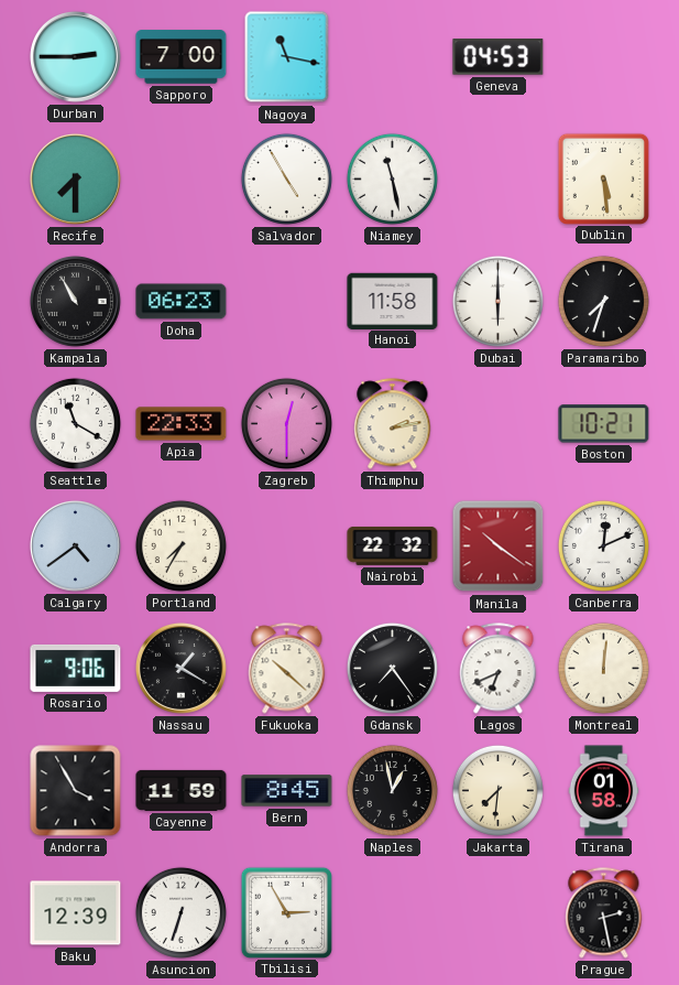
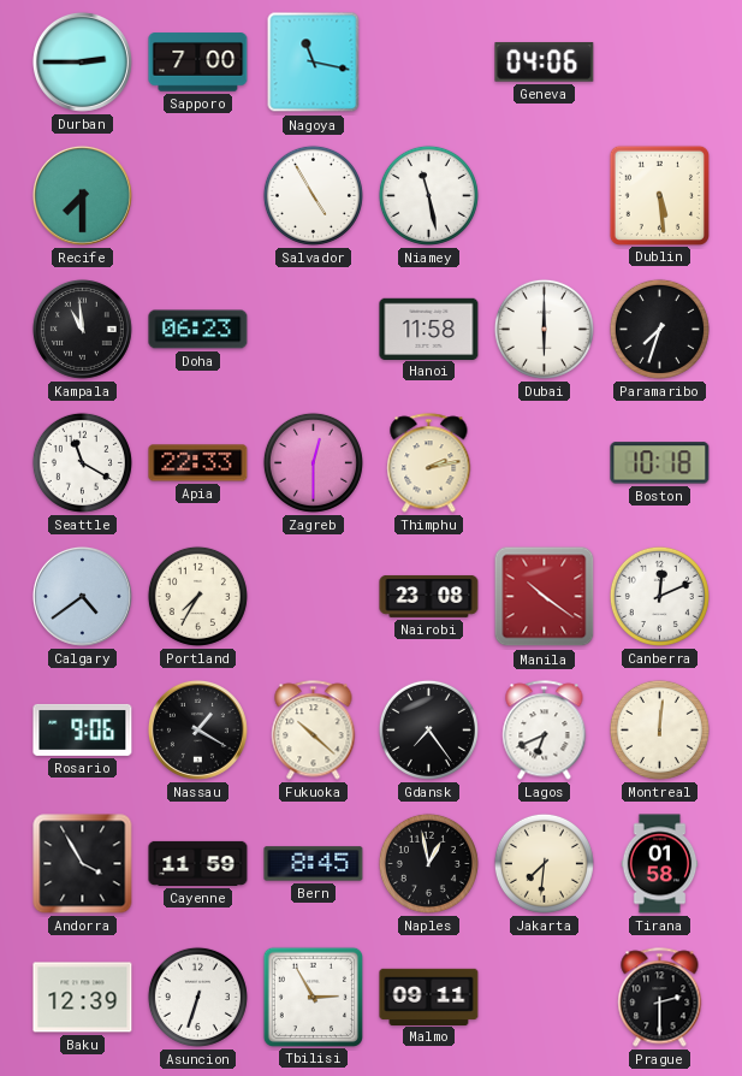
Geneva: 04:53 -> 04:06 (545, 63)
Kampala: 10:55 -> 10:59 (82, 329)
Boston: 10:21 -> 10:18 (660, 463)
Nairobi: 22:32 -> 23:08 (429, 596)
Malmo: none -> 09:11 (429, 997)
Prague: 2:28 -> 2:30 (660, 998)
